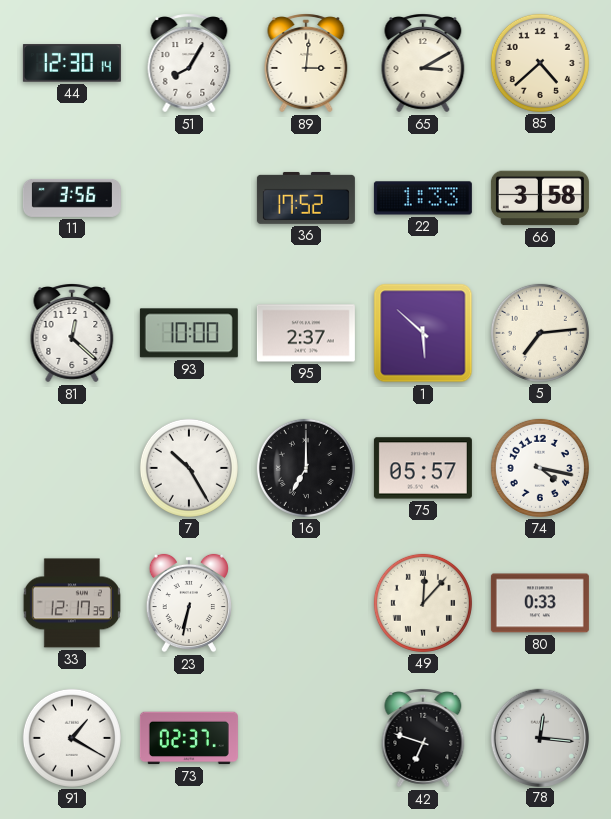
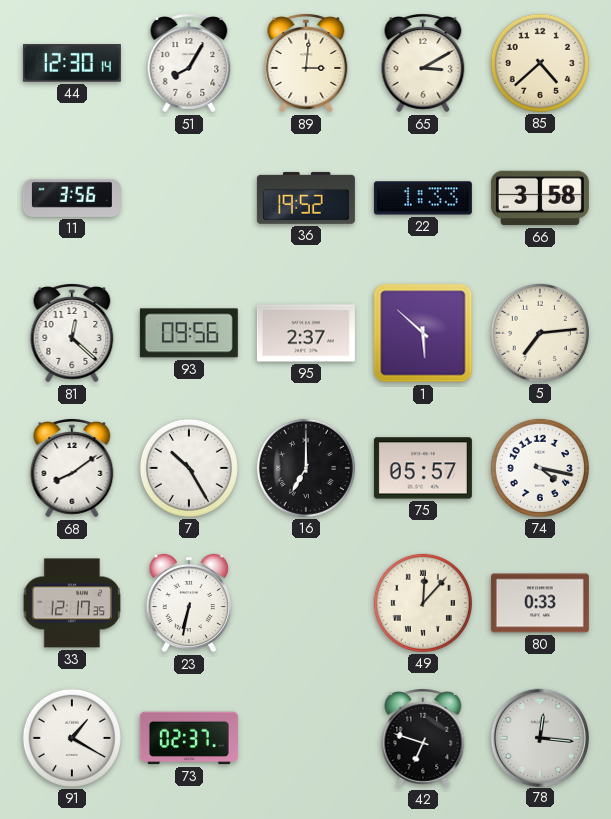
36: 17:52 -> 19:52 (306, 198)
93: 10:00 -> 09:56 (189, 333)
68: none -> 8:09 (72, 468)
